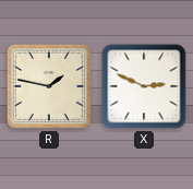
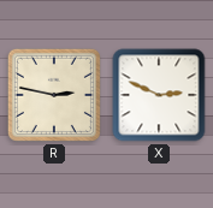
R: 1:47 -> 2:47 (54, 95)
